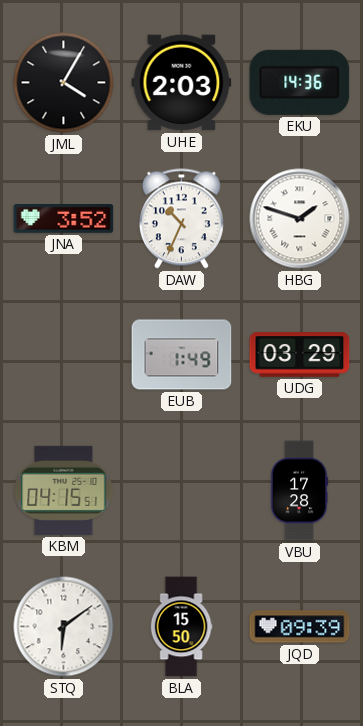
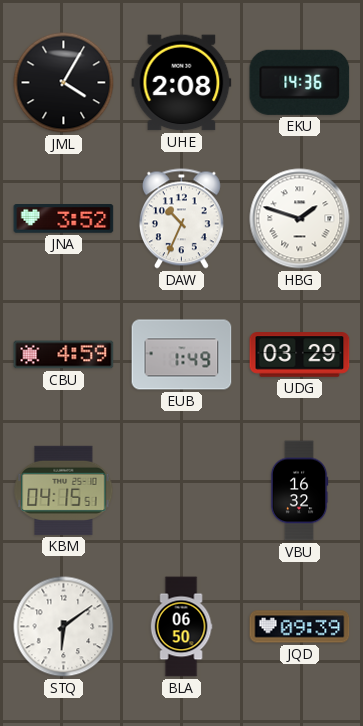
UHE: 2:03 -> 2:08 (182, 83)
CBU: none -> 4:59 (64, 355)
VBU: 17:28 -> 16:32 (299, 491)
BLA: 15:50 -> 06:50 (181, 627)
